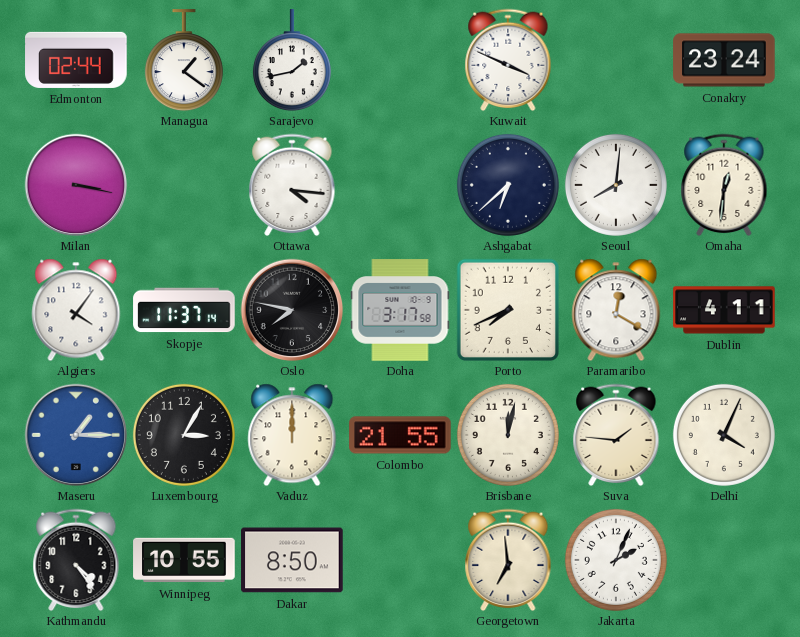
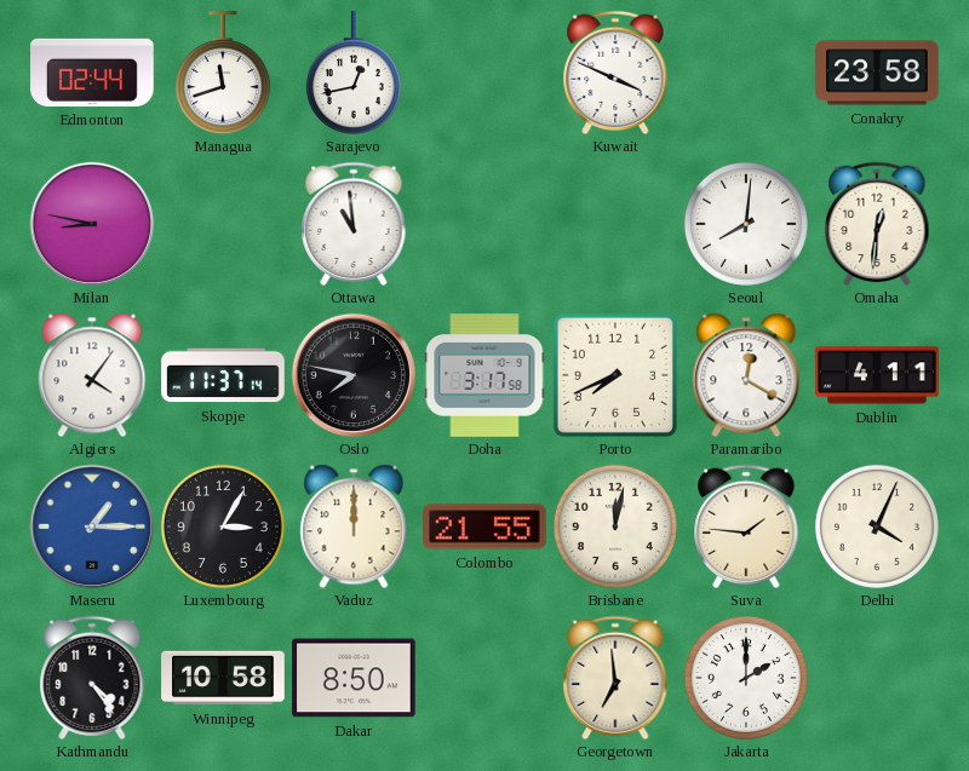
Managua: 1:21 -> 11:42 (223, 73)
Sarajevo: 1:43 -> 12:43 (354, 73)
Conakry: 23:24 -> 23:58 (877, 73)
Milan: 3:17 -> 8:47 (92, 224)
Ottawa: 4:16 -> 10:59 (354, 224)
Ashgabat: 6:38 -> none (508, 185)
Winnipeg: 10:55 -> 10:58 (223, 678)
Jakarta: 2:04 -> 2:00 (746, 678)
